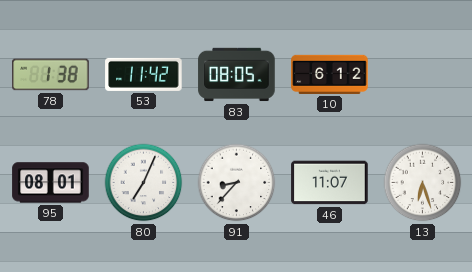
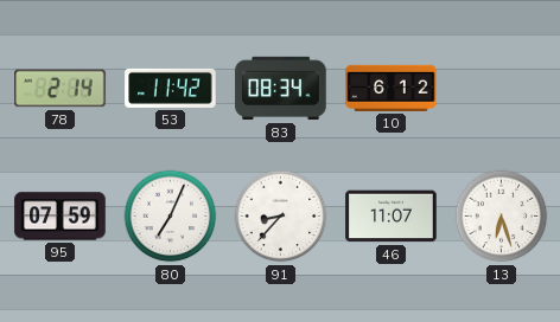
78: 1:38 -> 2:14 (61, 89)
83: 08:05 -> 08:34 (281, 89)
95: 08:01 -> 07:59 (61, 217)
